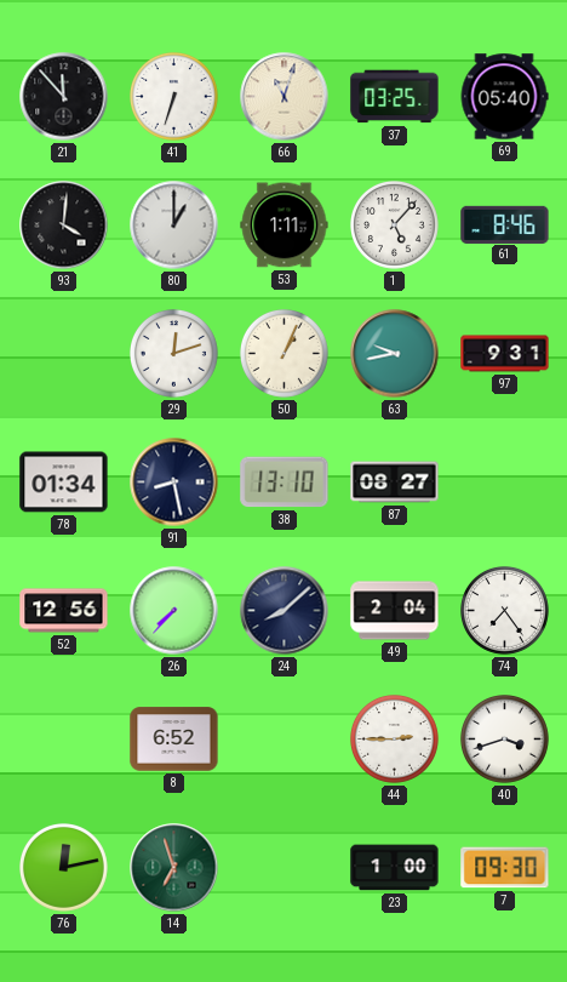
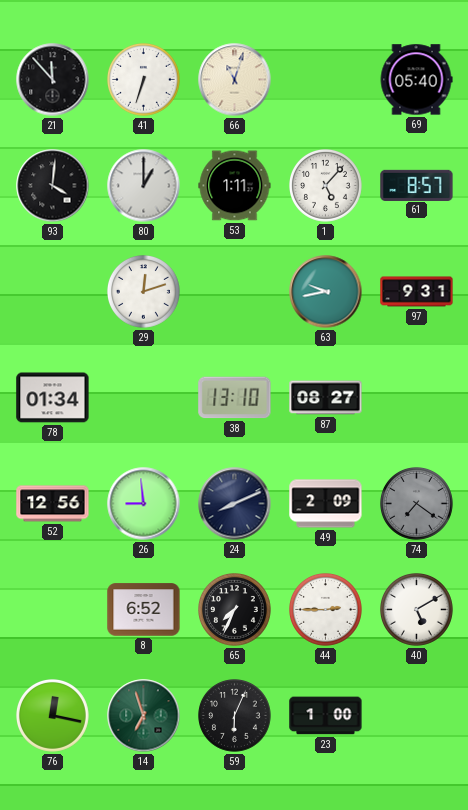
37: 03:25 -> none (395, 97)
61: 8:46 -> 8:57 (417, 185)
50: 1:04 -> none (285, 354)
91: 8:28 -> none (174, 483)
26: 7:37 -> 8:59 (144, 504)
24: 8:08 -> 8:11 (235, 504)
49: 2:04 -> 2:09 (326, 504)
74: 7:24 -> 7:21 (417, 504)
74 dial: white -> grey (417, 504)
65: none -> 7:34 (235, 610)
40: 3:42 -> 5:10 (417, 610)
76: 12:13 -> 12:17 (53, 716)
59: none -> 6:04 (235, 716)
7: 09:30 -> none (505, 868)
